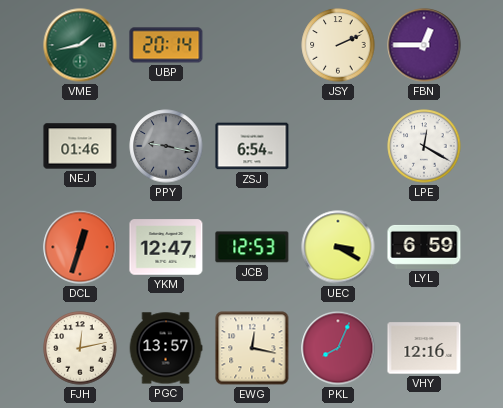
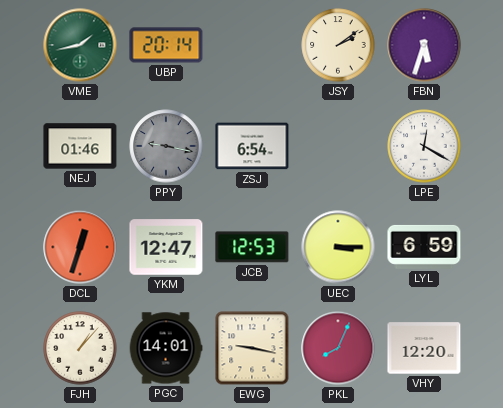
JSY: 2:11 -> 2:09 (338, 45)
FBN: 12:45 -> 5:33 (424, 45)
UEC: 3:20 -> 3:15 (338, 247)
FJH: 12:13 -> 1:07 (80, 348)
PGC: 13:57 -> 14:01 (166, 348)
EWG: 12:17 -> 9:17 (252, 348)
VHY: 12:16 -> 12:20 (424, 348)
